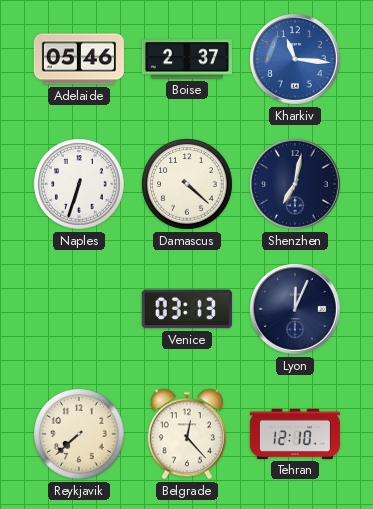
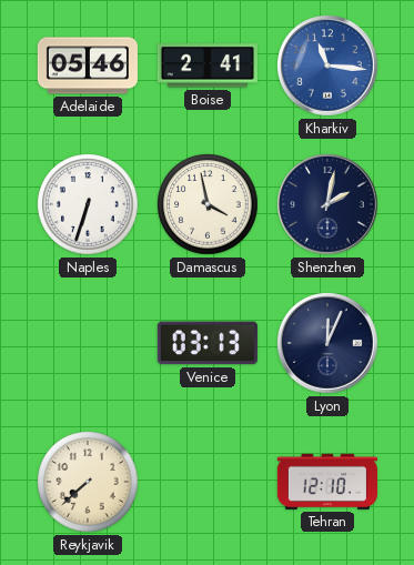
Boise: 2:37 -> 2:41 (208, 65)
Damascus: 4:22 -> 3:58 (208, 204)
Shenzhen: 7:02 -> 2:02 (327, 204)
Belgrade: 12:23 -> none (187, 434)
